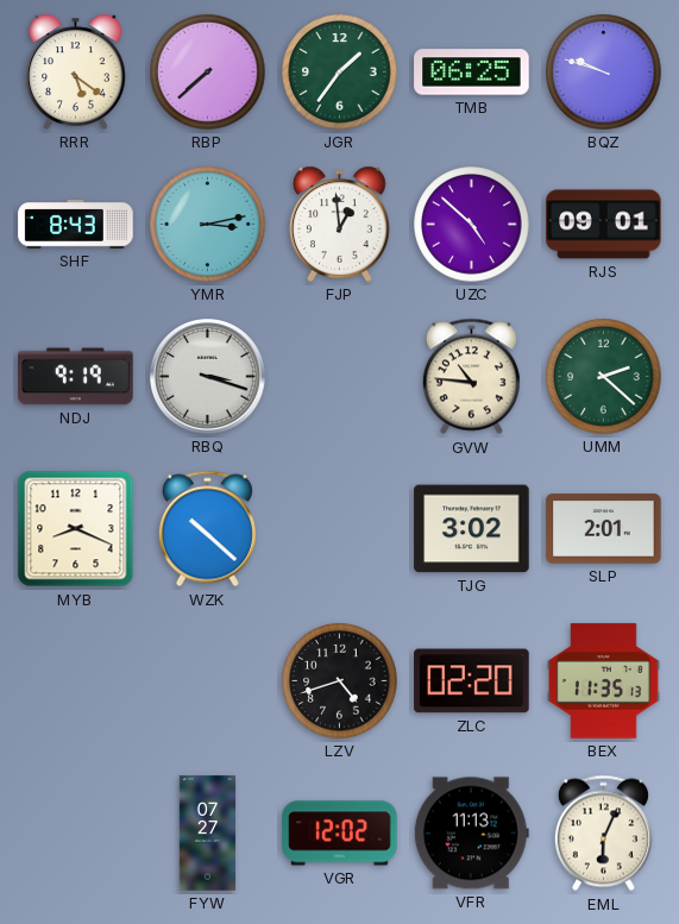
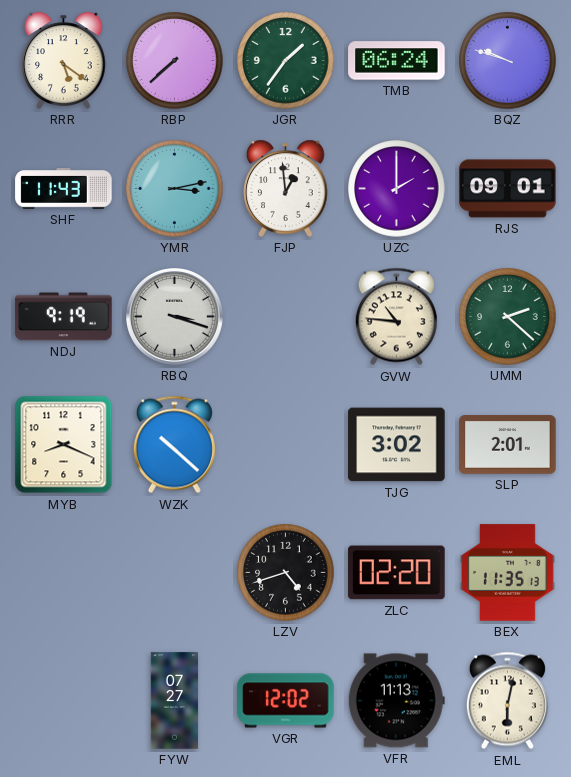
TMB: 06:25 -> 06:24 (397, 61)
SHF: 8:43 -> 11:43 (64, 189)
UZC: 4:52 -> 2:00 (397, 189)
EML: 6:04 -> 6:02 (507, 701)
